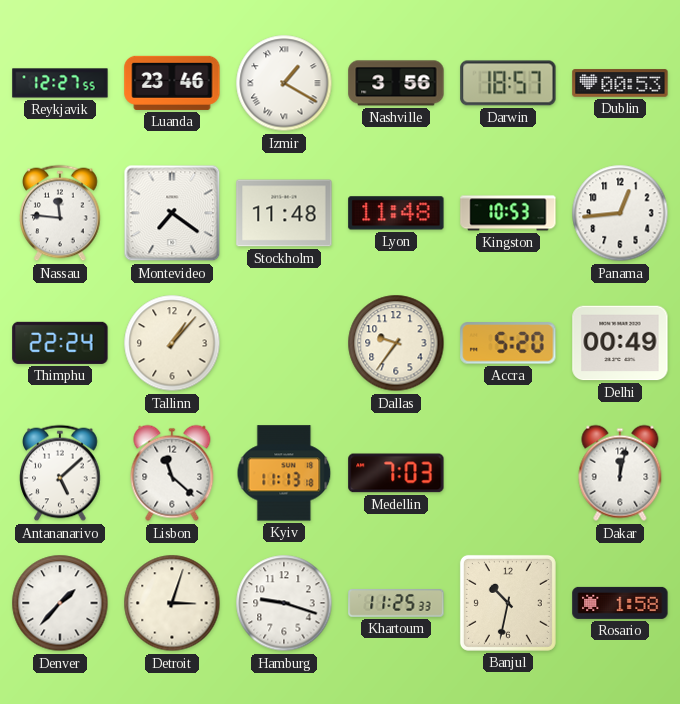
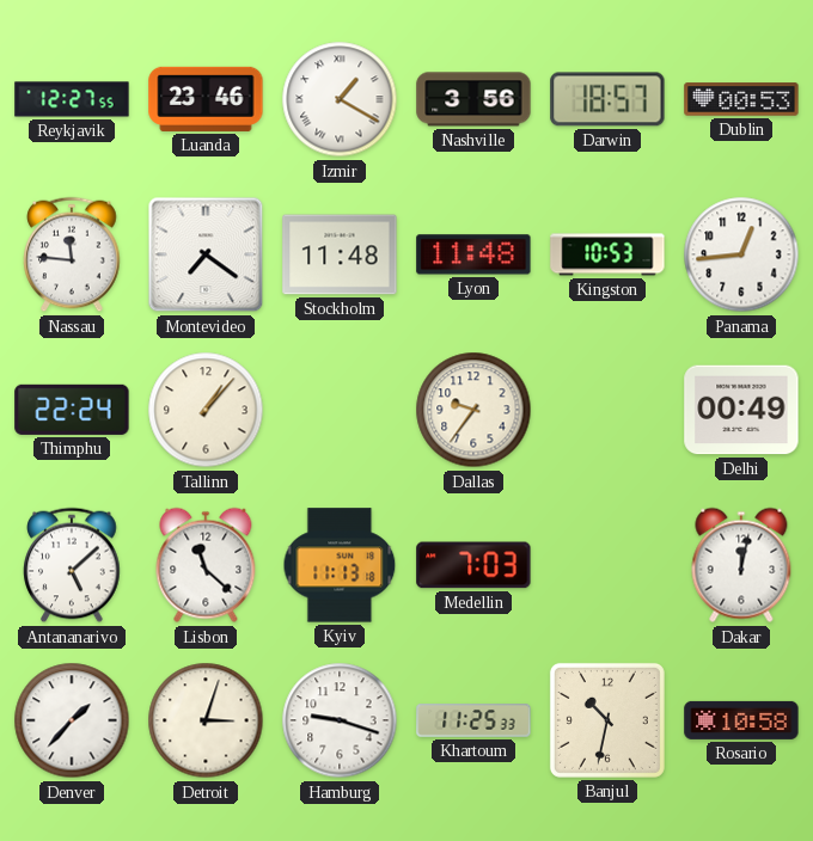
Accra: 5:20 -> none (508, 343)
Rosario: 1:58 -> 10:58 (741, 720)
